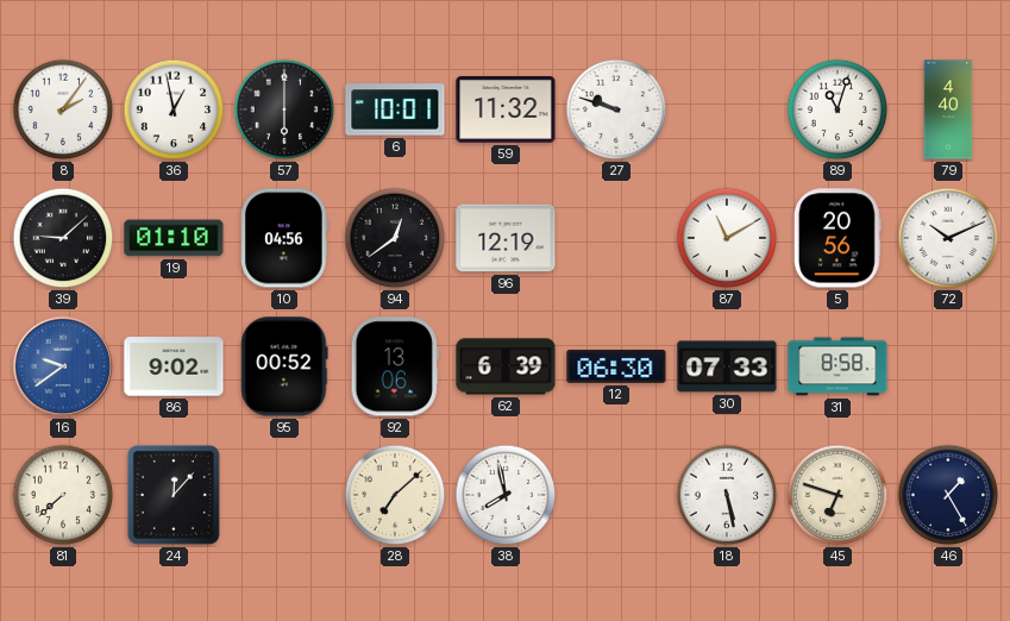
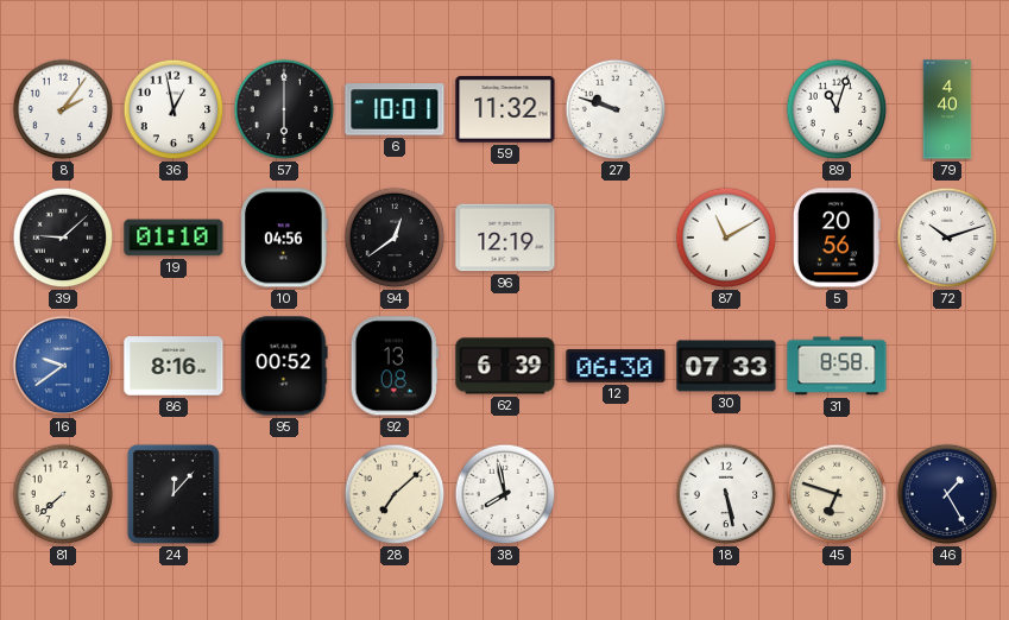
72: 10:11 -> 10:12 (947, 238)
86: 9:02 -> 8:16 (174, 366)
92: 13:06 -> 13:08 (395, 366)
